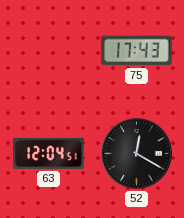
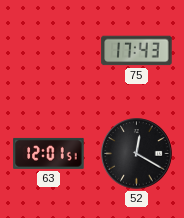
63: 12:04 -> 12:01 (49, 153)
